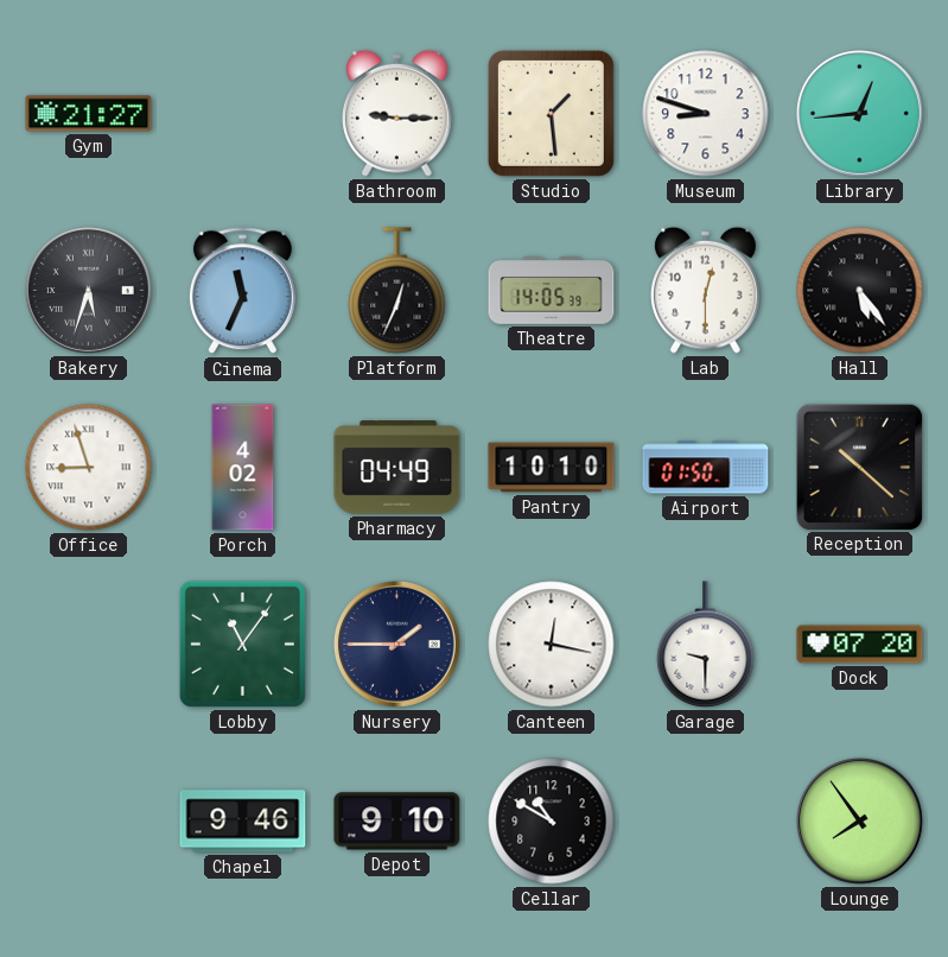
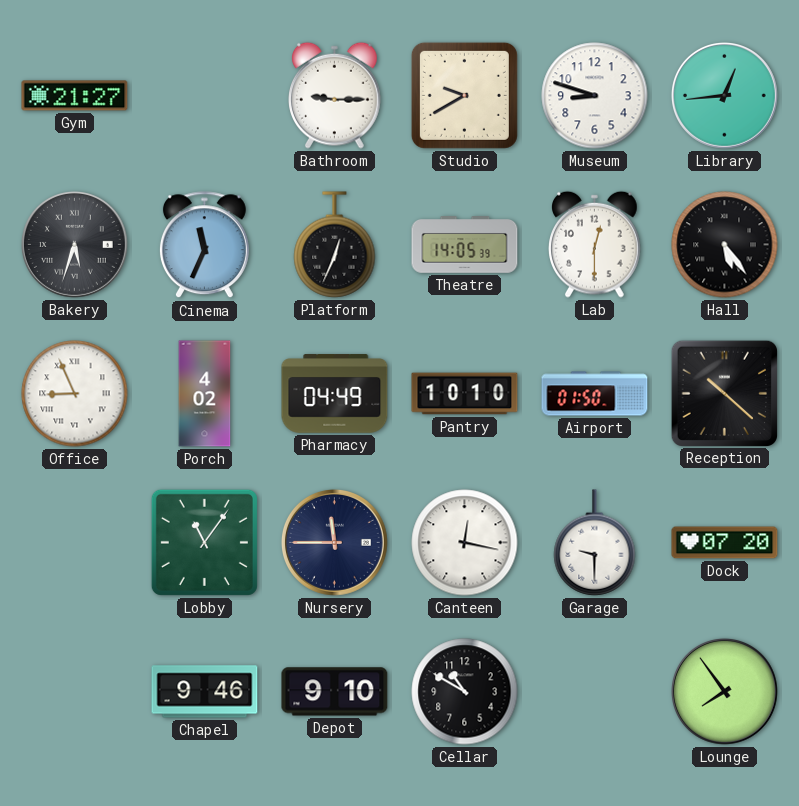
Studio: 1:29 -> 9:40 (464, 95)
Office: 8:57 -> 8:56 (75, 394)
Nursery: 1:45 -> 11:45 (335, 543)
